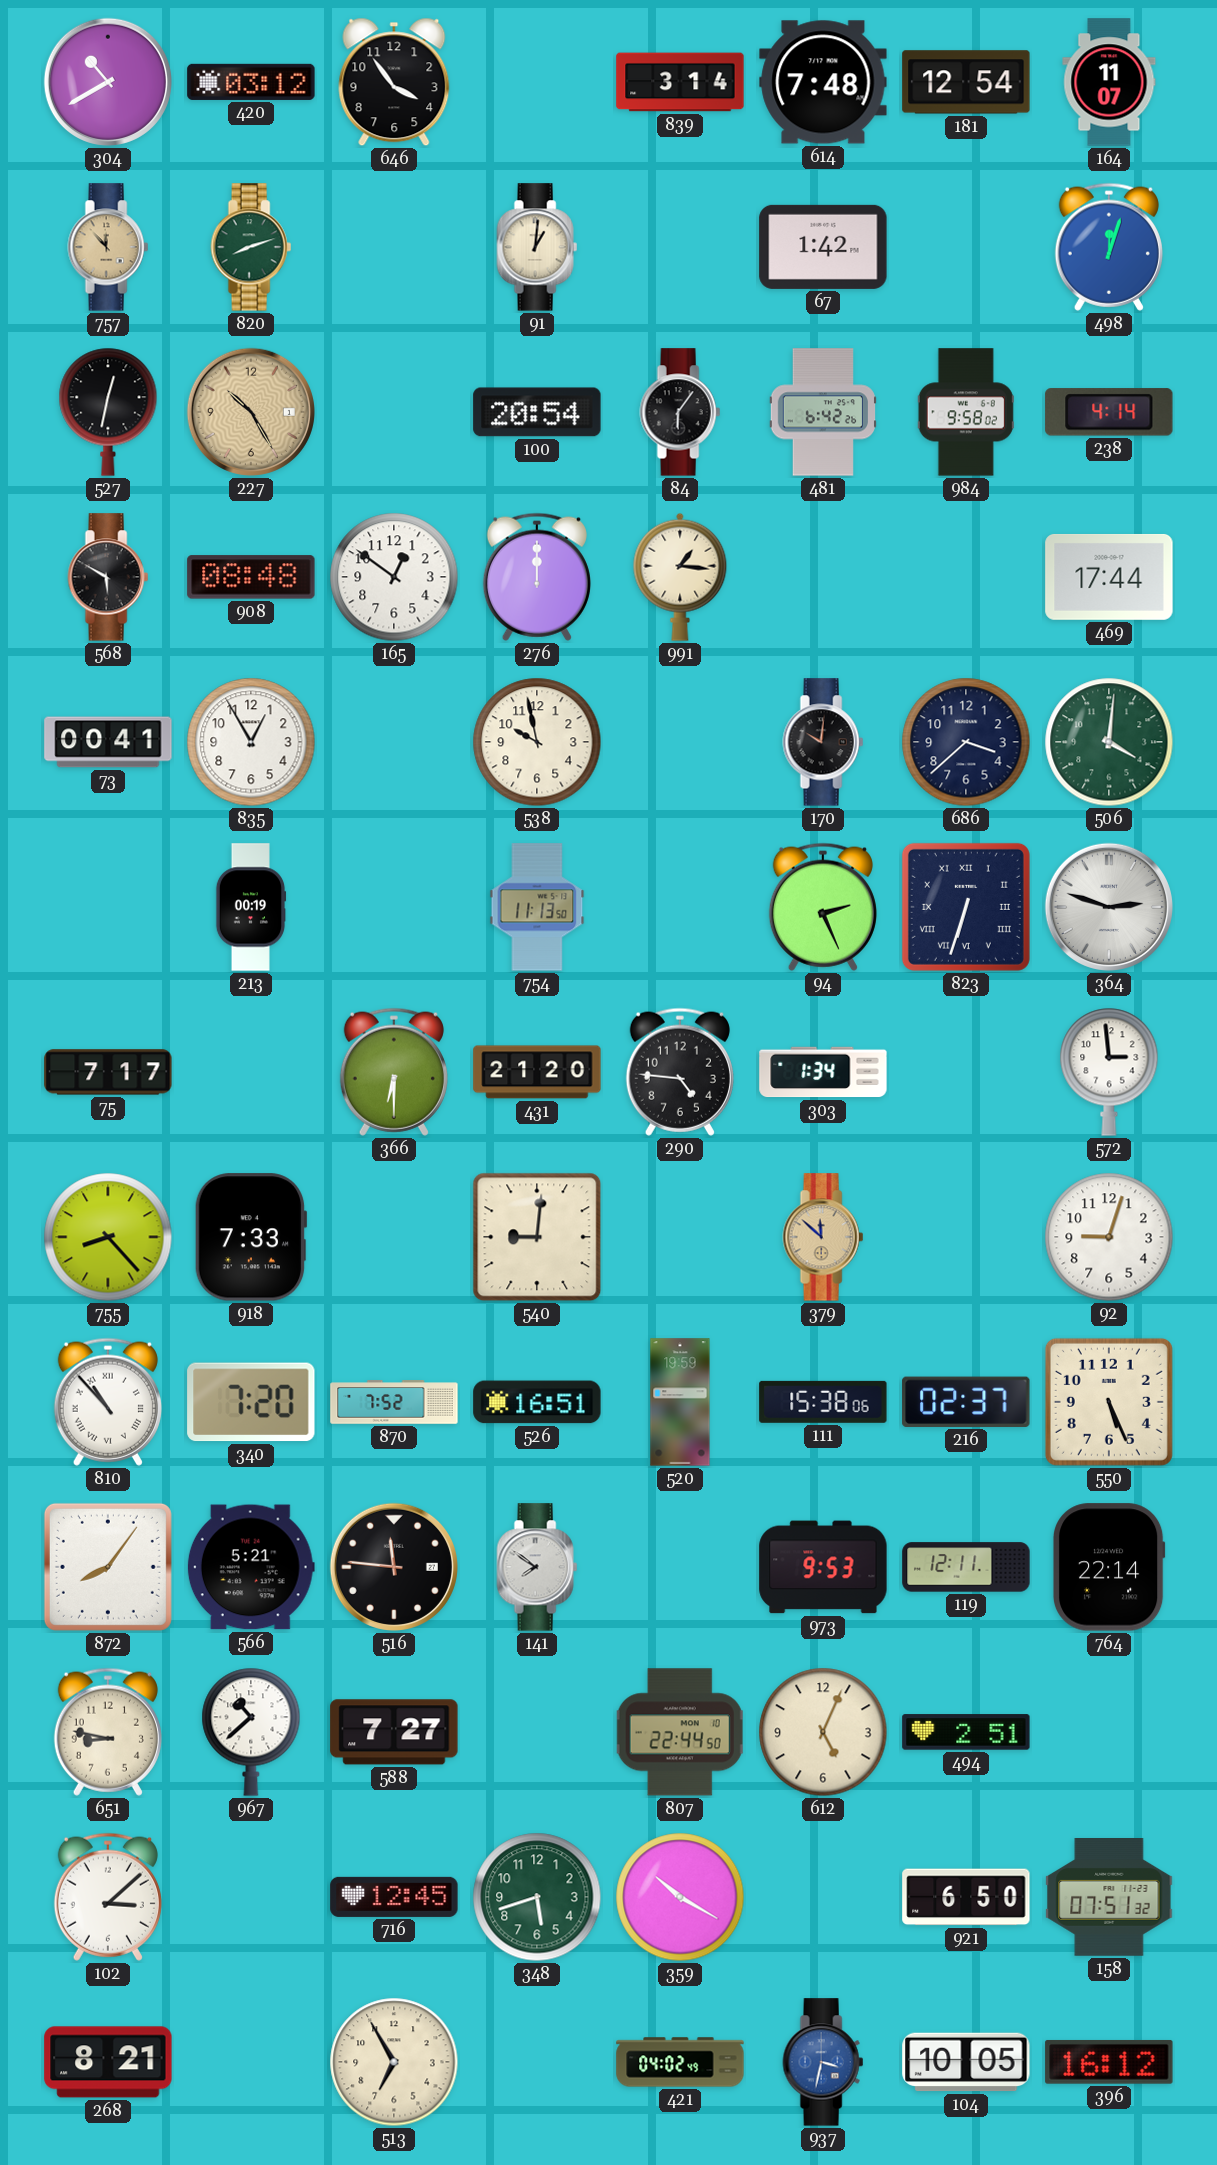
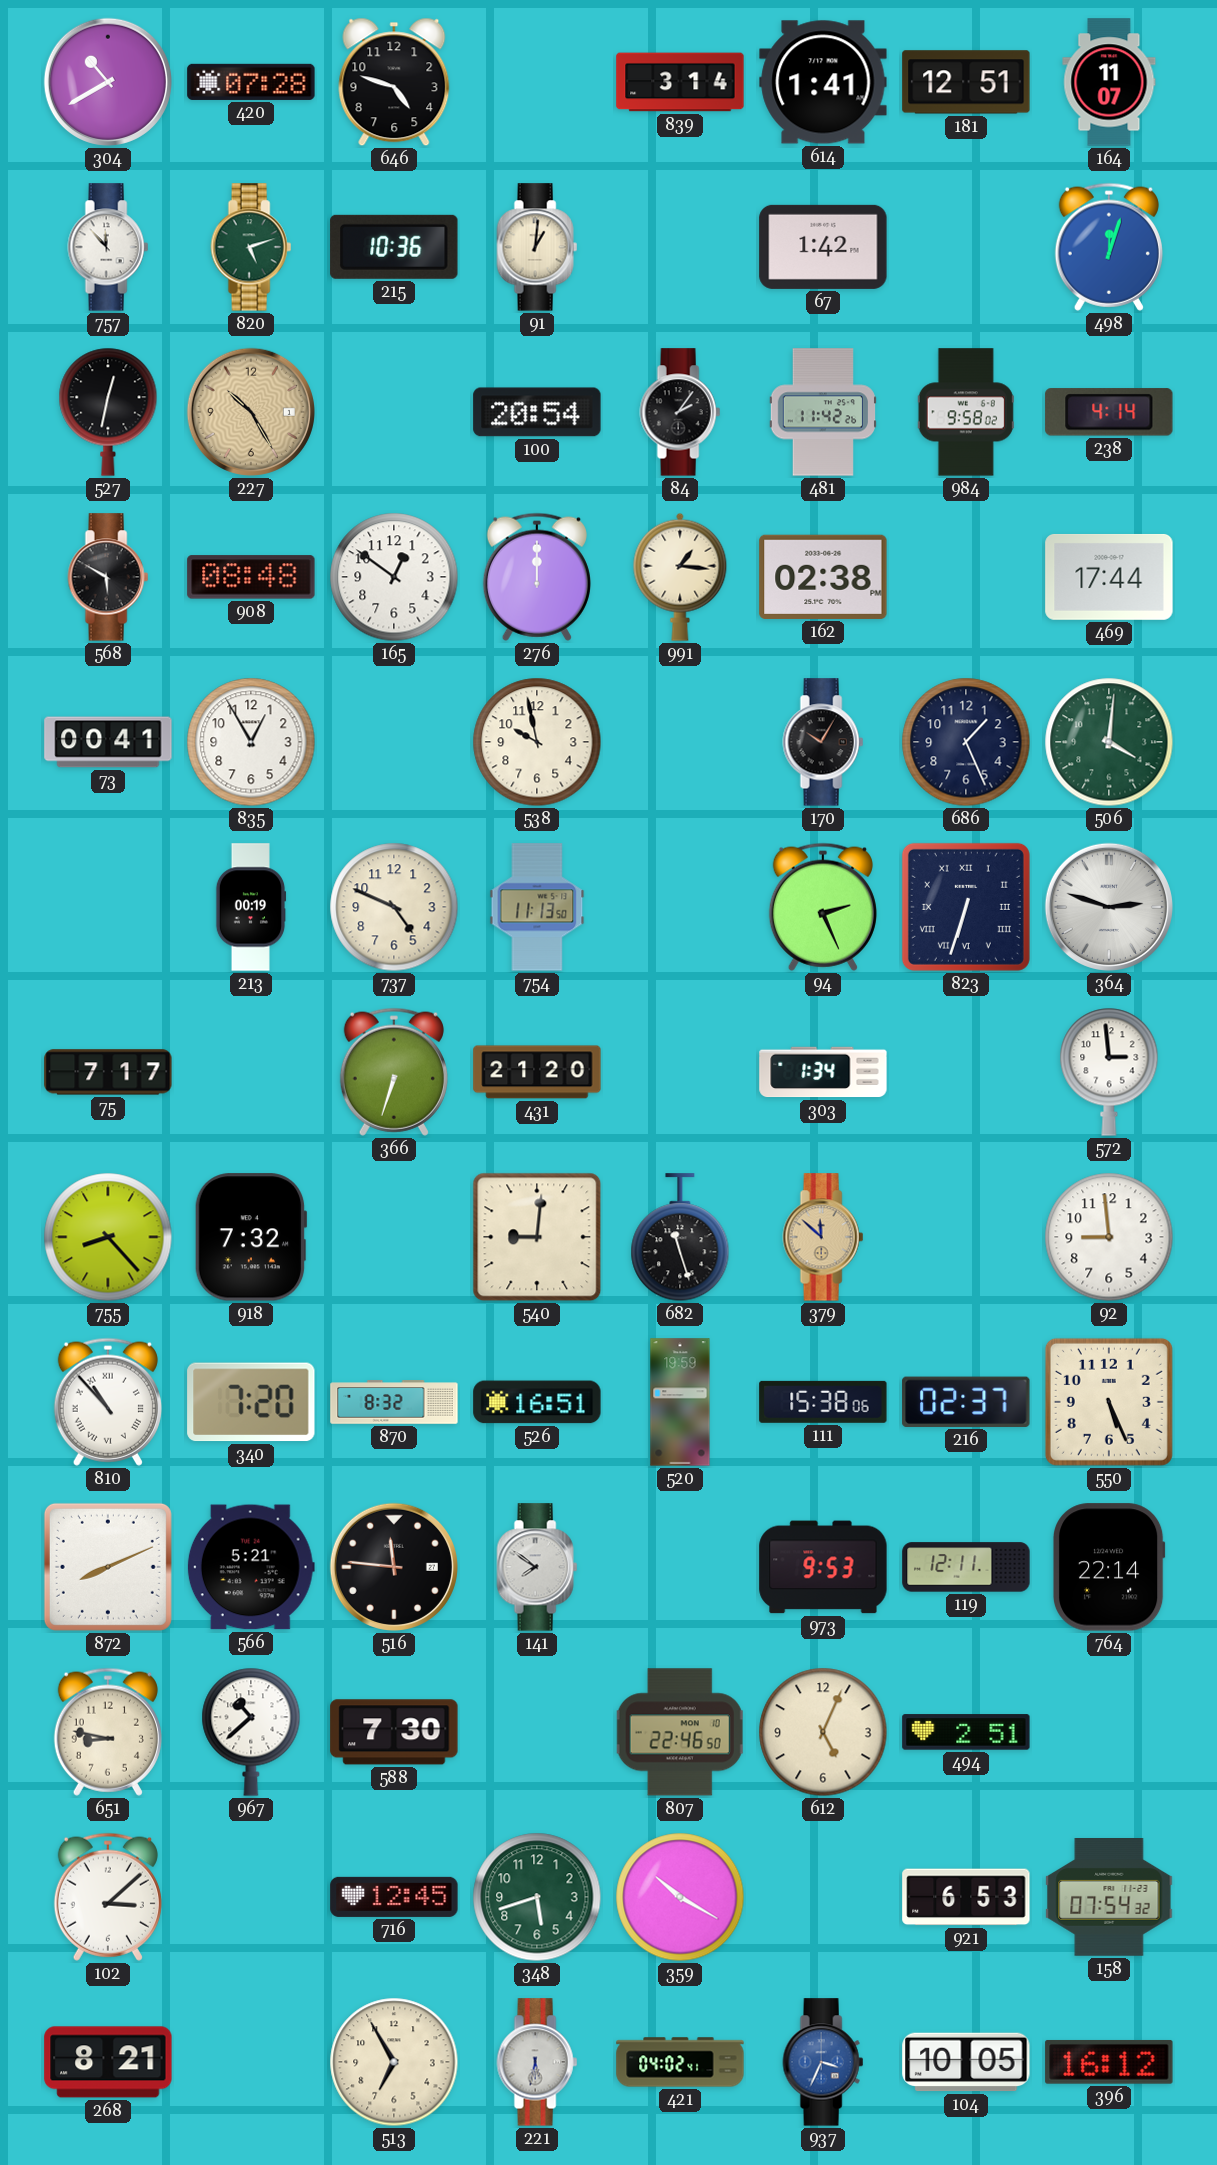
420: 03:12 -> 07:28 (251, 82)
646: 3:54 -> 4:48 (394, 82)
614: 7:48 -> 1:41 (823, 82)
181: 12:54 -> 12:51 (966, 82)
757 dial: champagne -> white (108, 247)
820: 8:12 -> 5:12 (251, 247)
215: none -> 10:36 (394, 247)
84: 6:06 -> 2:06 (680, 412)
481: 6:42 -> 11:42 (823, 412)
162: none -> 02:38 (823, 577)
170: 10:01 -> 10:05 (823, 742)
686: 3:38 -> 1:26 (966, 742)
737: none -> 4:49 (394, 907)
366: 6:30 -> 6:33 (394, 1072)
290: 4:46 -> none (680, 1072)
918: 7:33 -> 7:32 (251, 1237)
682: none -> 11:27 (680, 1238)
92: 9:03 -> 8:59 (1109, 1237)
870: 7:52 -> 8:32 (394, 1402)
872: 8:06 -> 8:11 (108, 1567)
588: 7:27 -> 7:30 (394, 1732)
807: 22:44 -> 22:46 (680, 1732)
921: 6:50 -> 6:53 (966, 1897)
158: 07:51 -> 07:54 (1109, 1898)
221: none -> 5:32 (537, 2062)
421: 04:02:49 -> 04:02:41 (680, 2062)
937: 3:32 -> 3:34 (823, 2062)
